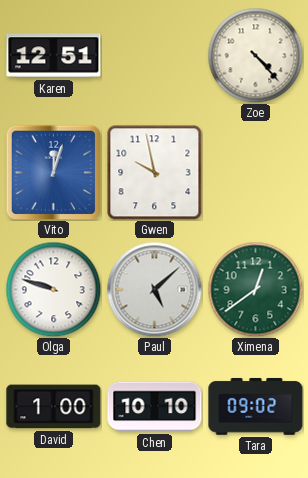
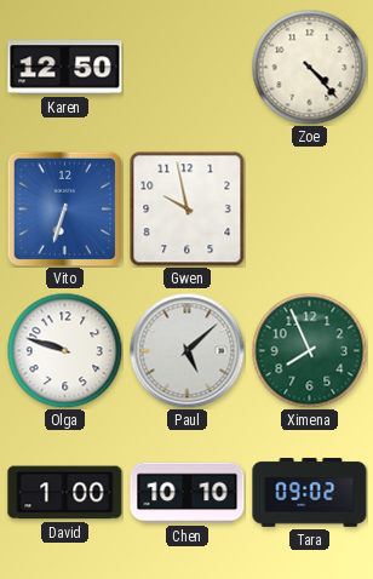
Karen: 12:51 -> 12:50 (65, 68)
Vito: 12:03 -> 6:33 (64, 208)
Ximena: 12:39 -> 7:56 (309, 350)
